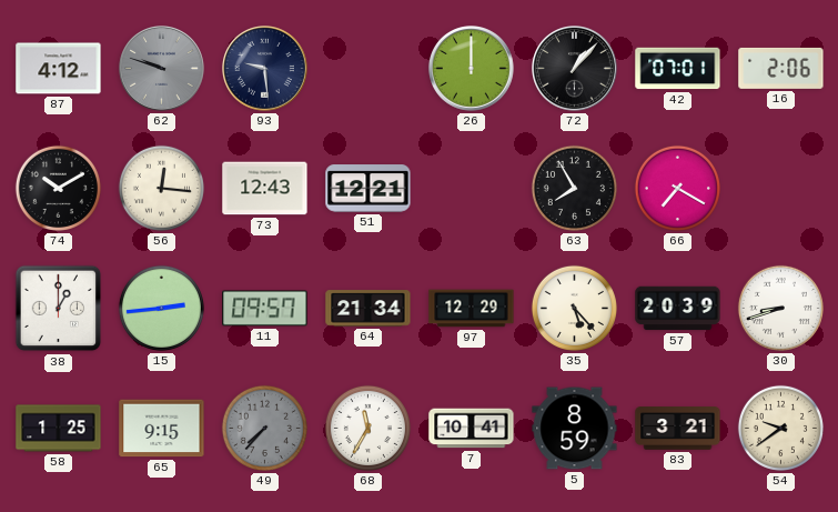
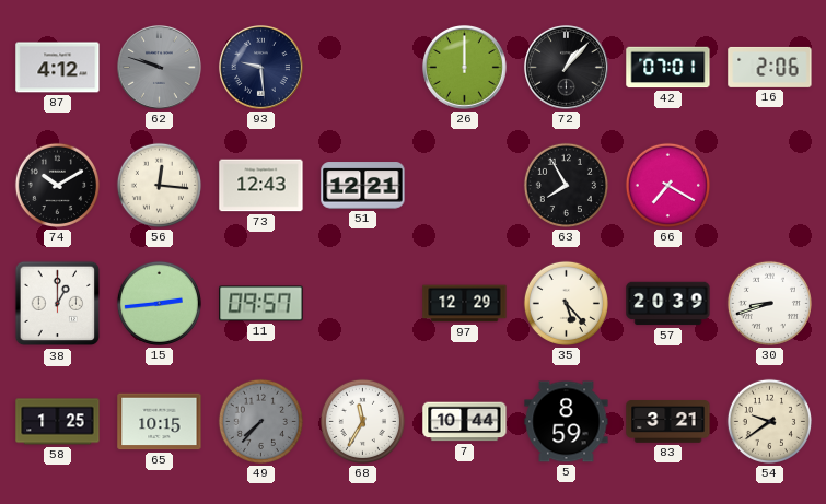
64: 21:34 -> none (368, 309)
65: 9:15 -> 10:15 (160, 422)
7: 10:41 -> 10:44 (465, 422)
